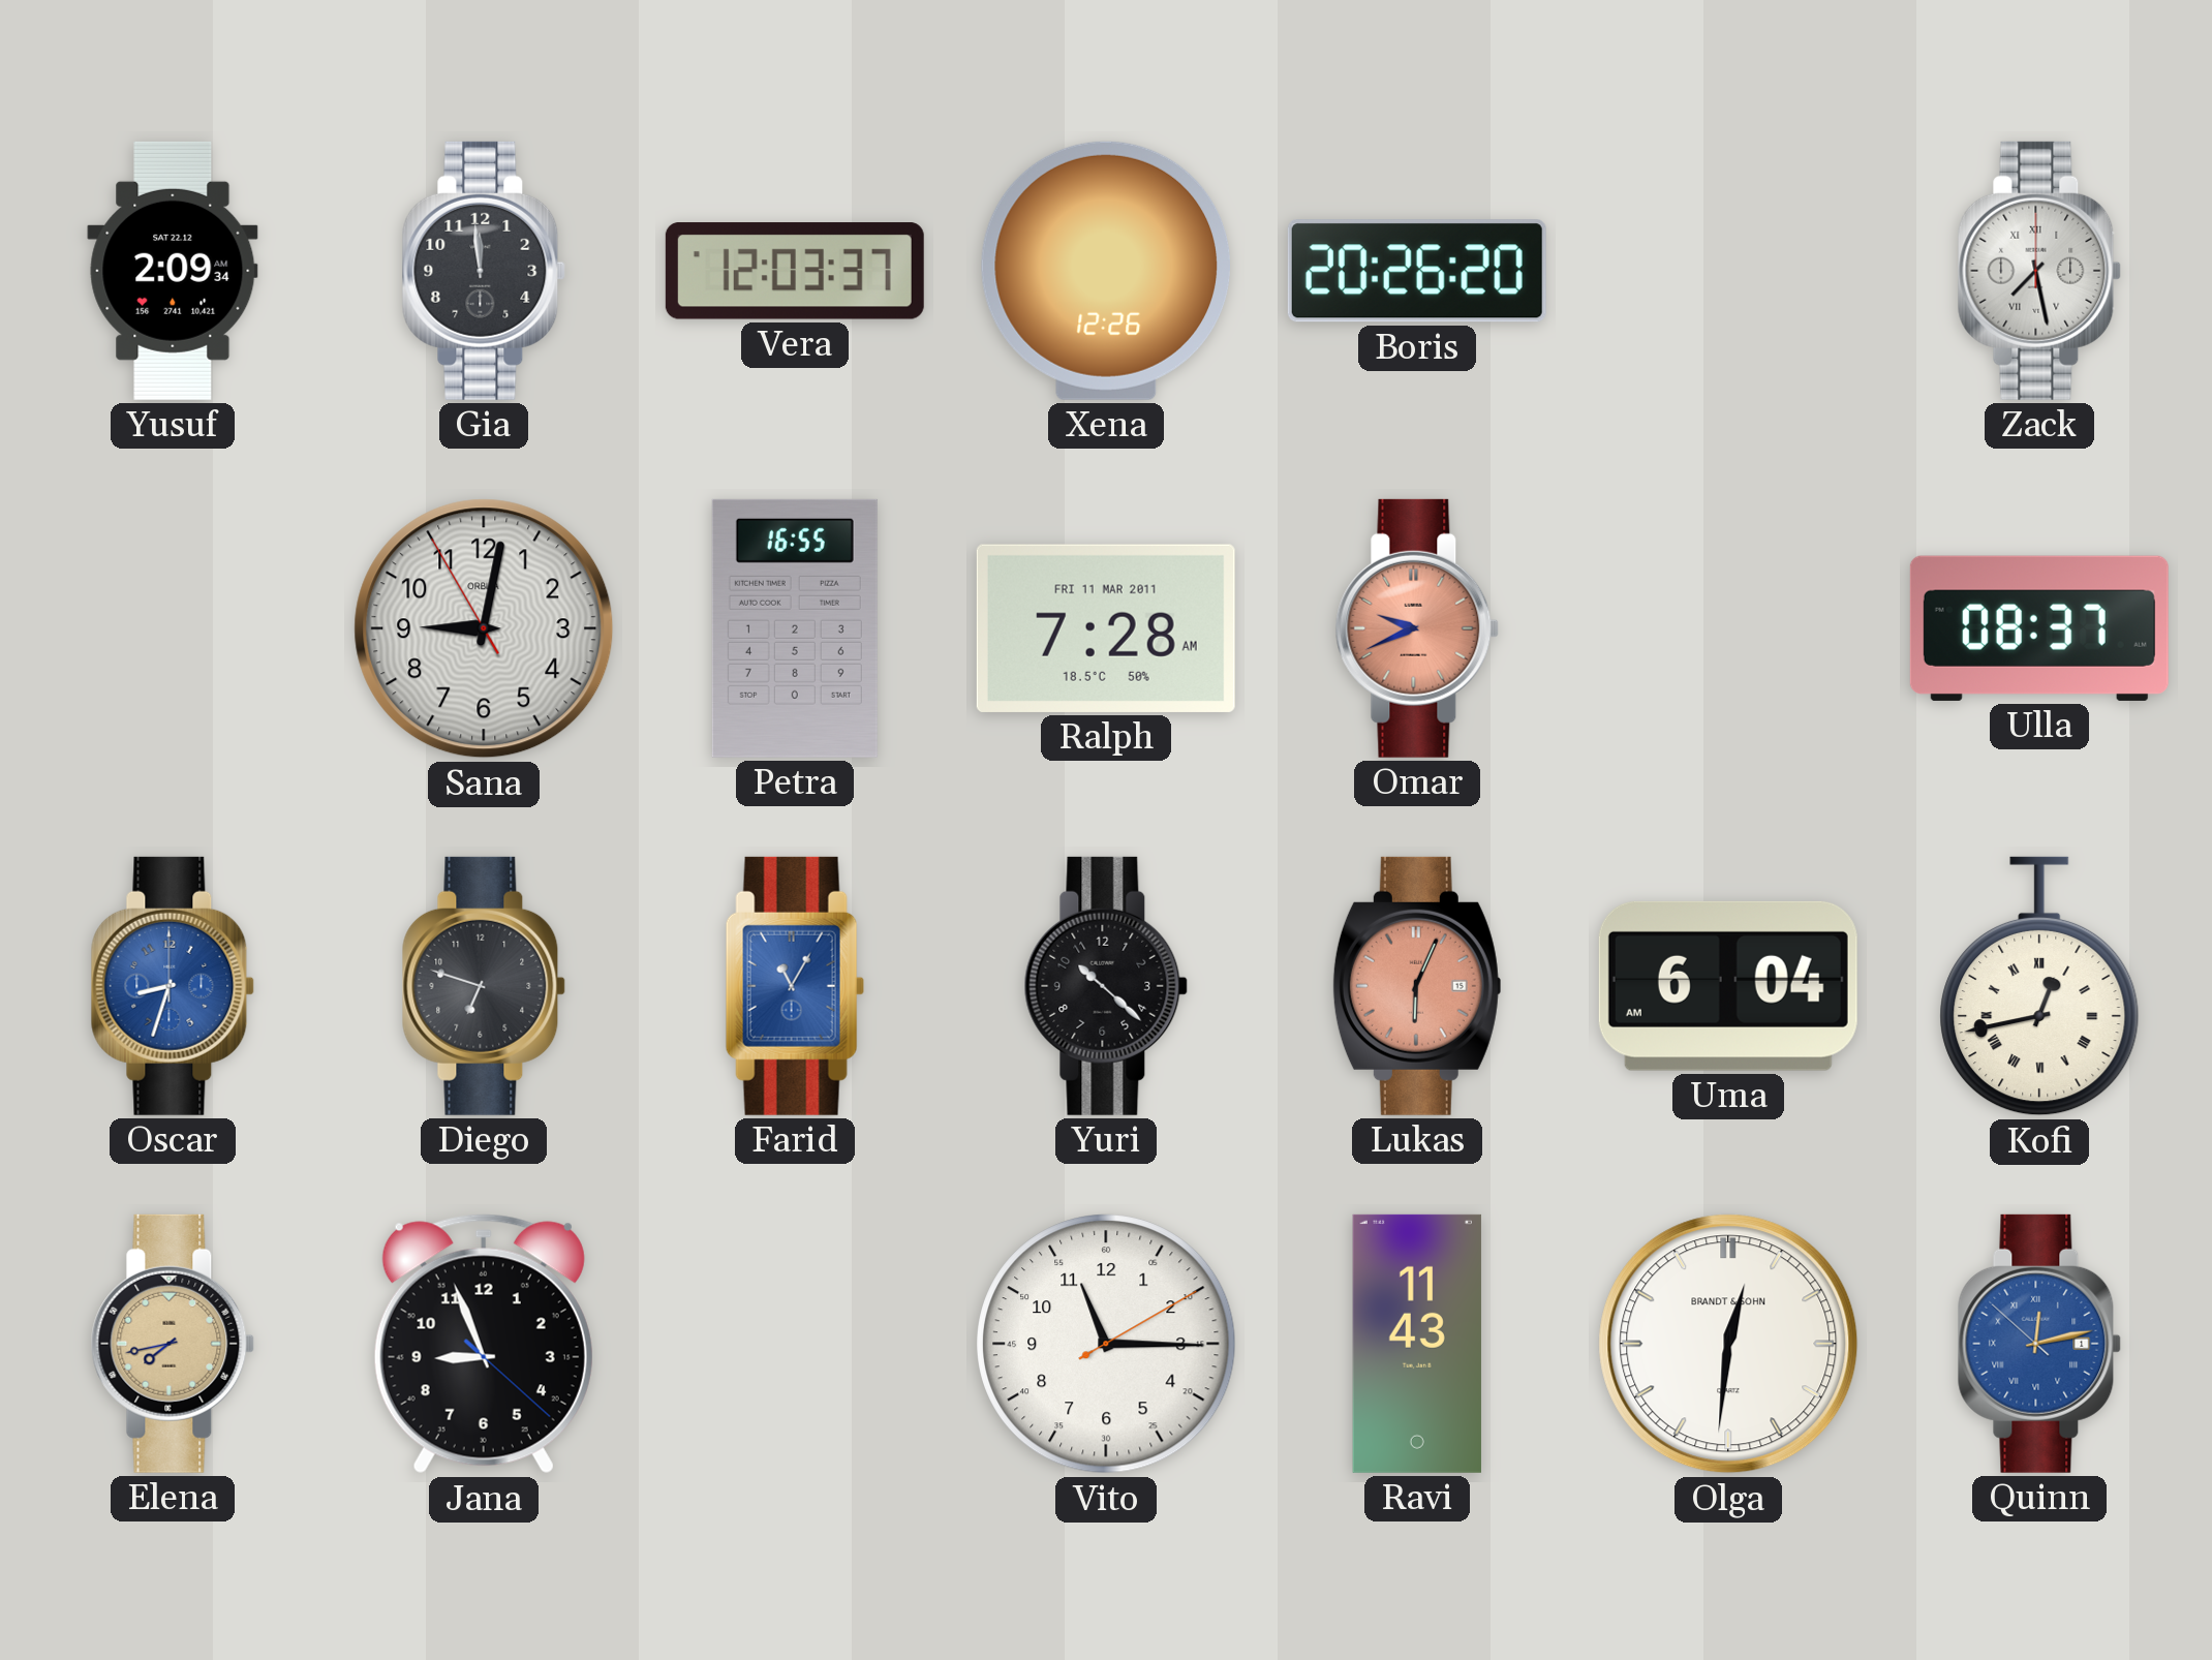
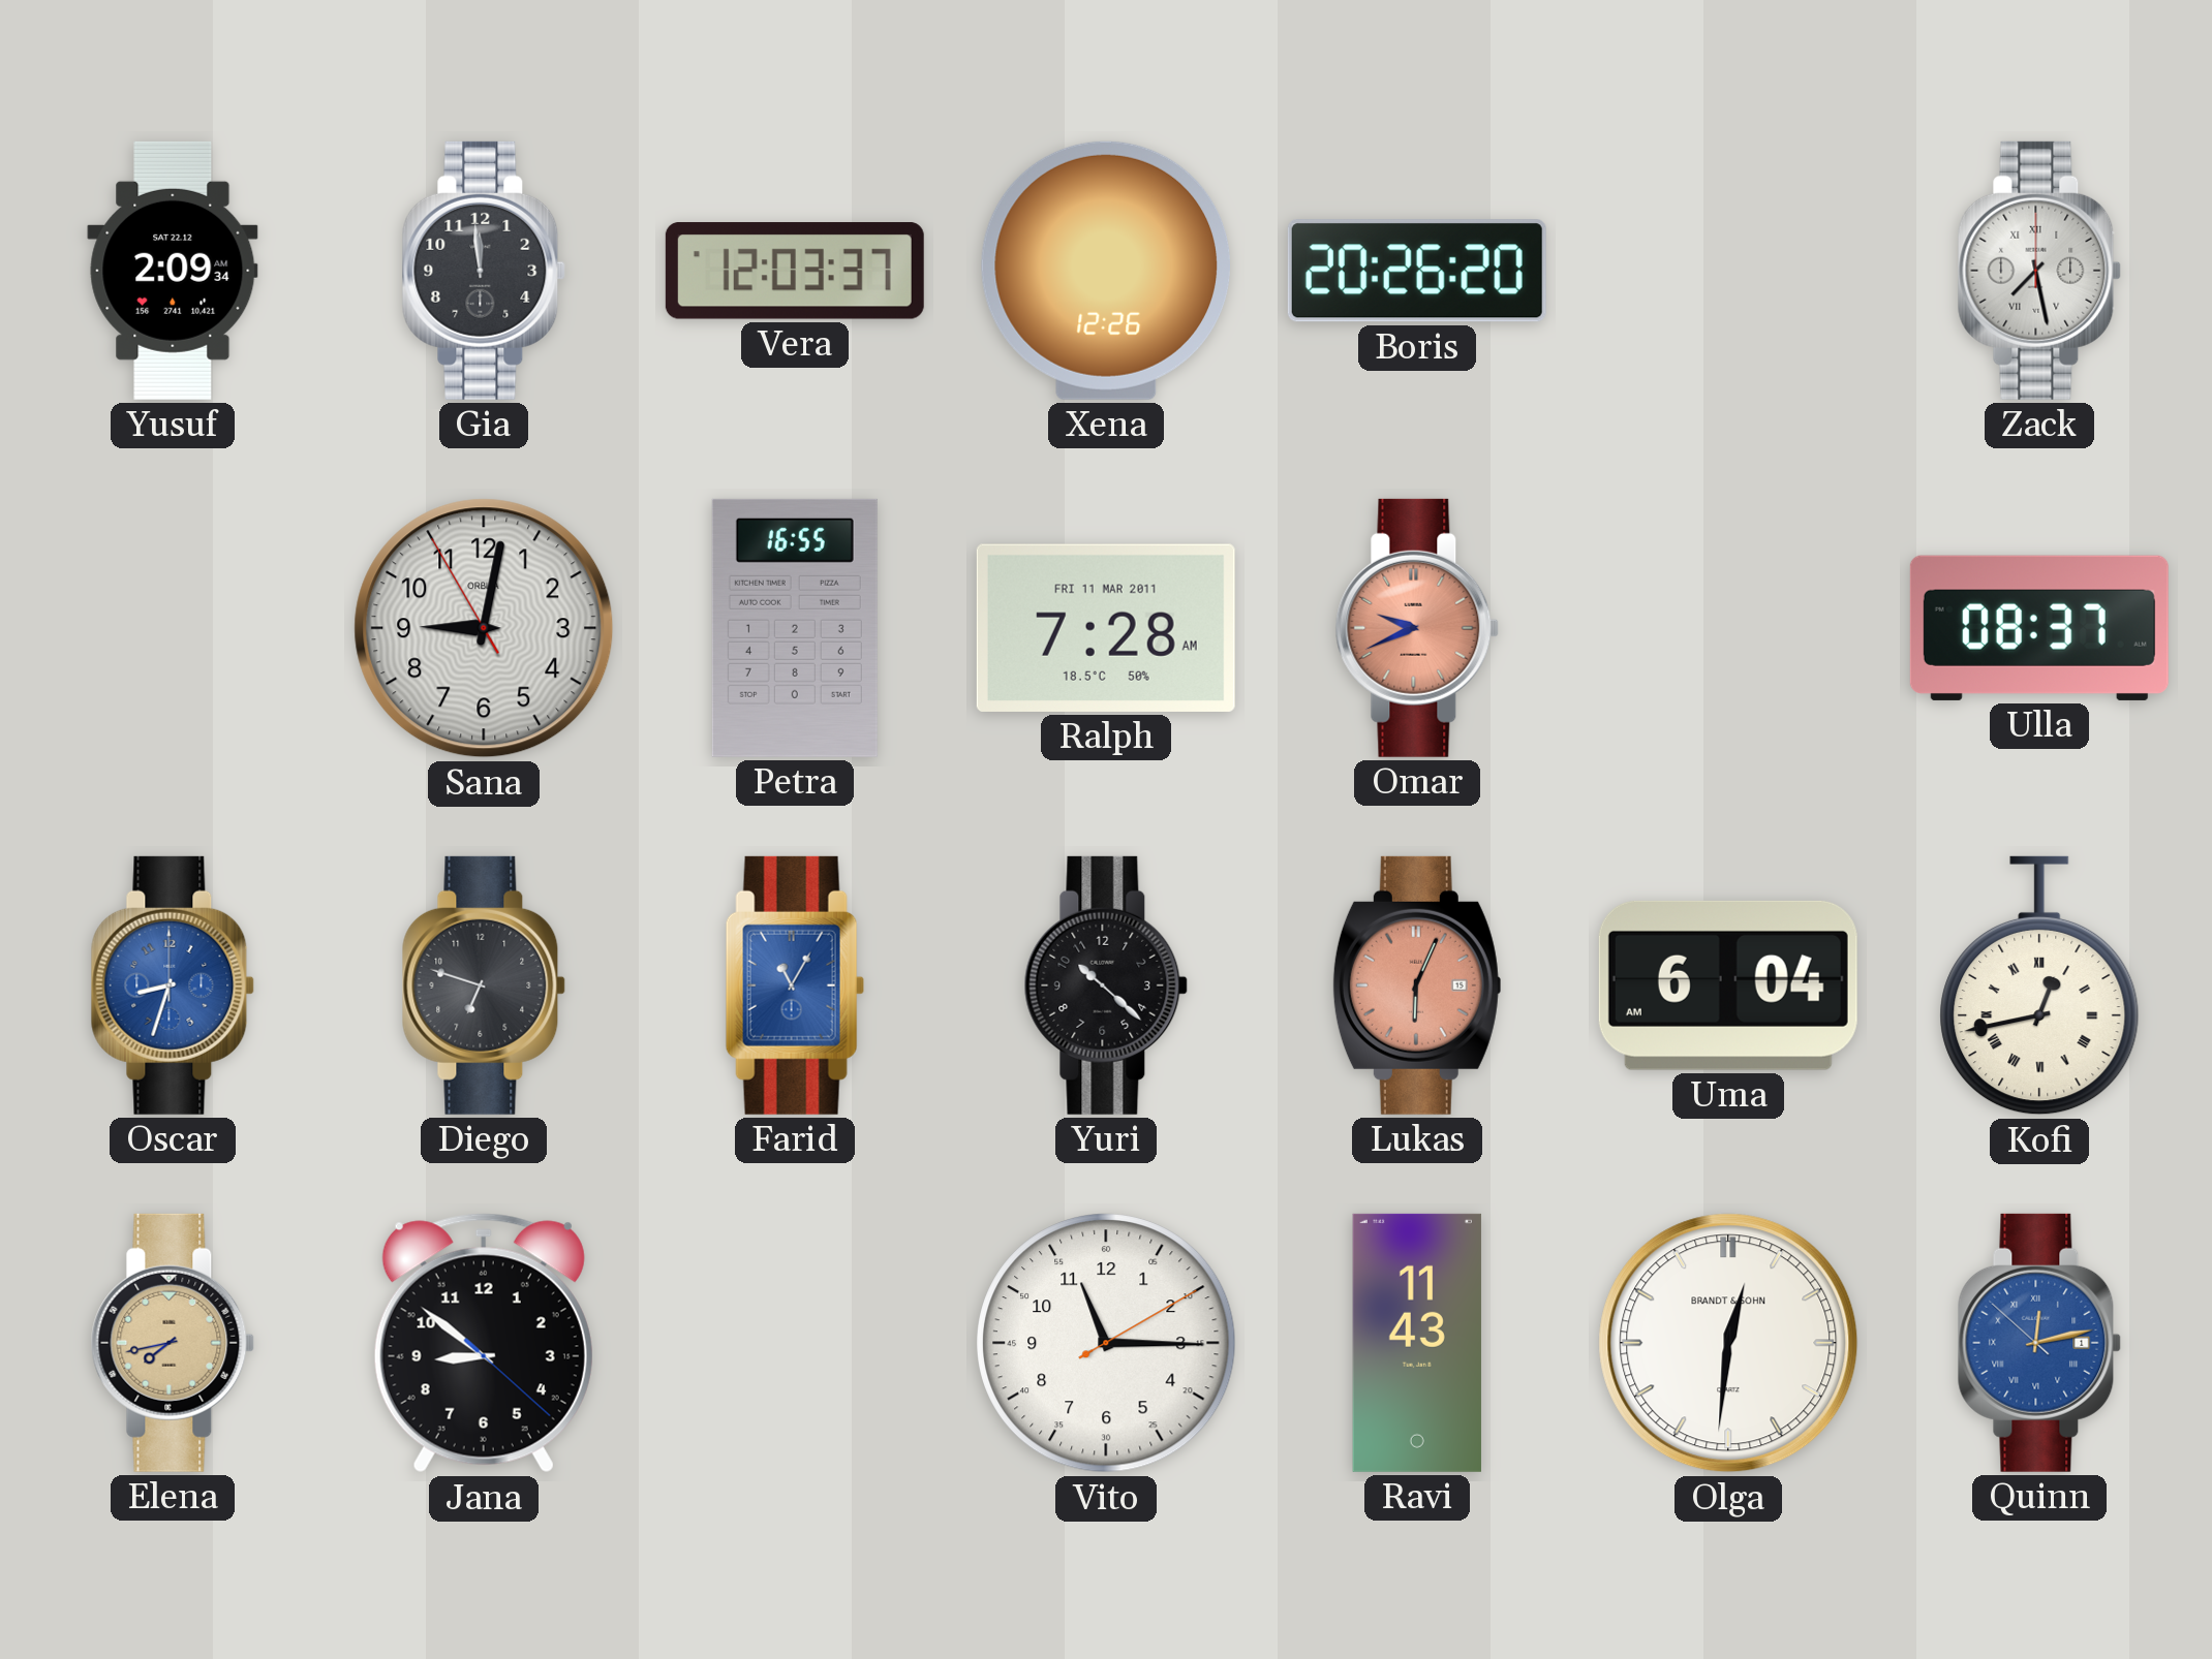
Jana: 8:56 -> 8:51 (484, 1343)
